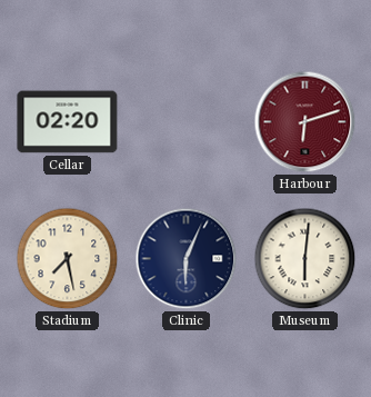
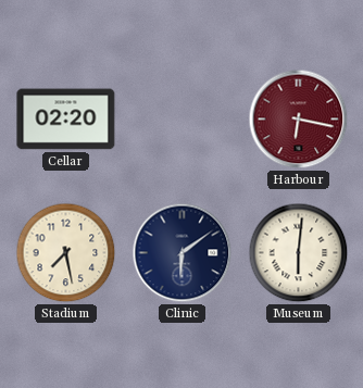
Harbour: 6:12 -> 6:17 (299, 120)
Clinic: 6:04 -> 6:09 (183, 253)
